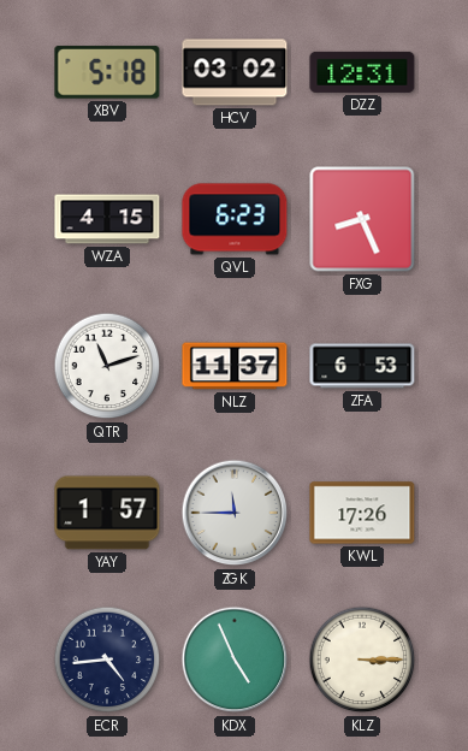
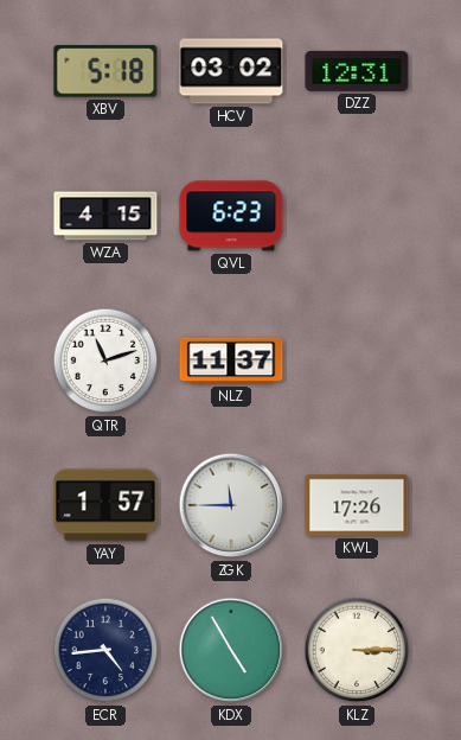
FXG: 8:26 -> none (362, 219)
ZFA: 6:53 -> none (362, 366)
KDX: 4:56 -> 4:55 (231, 650)
